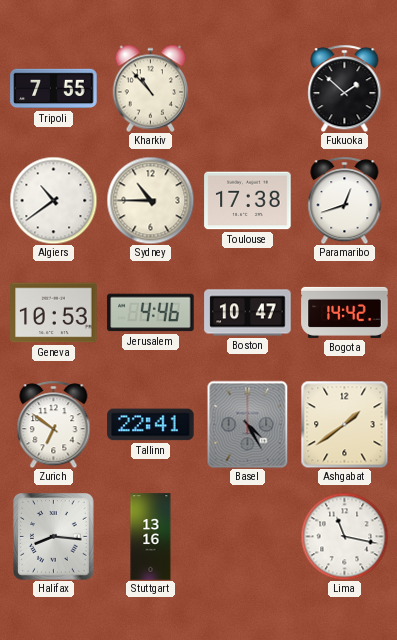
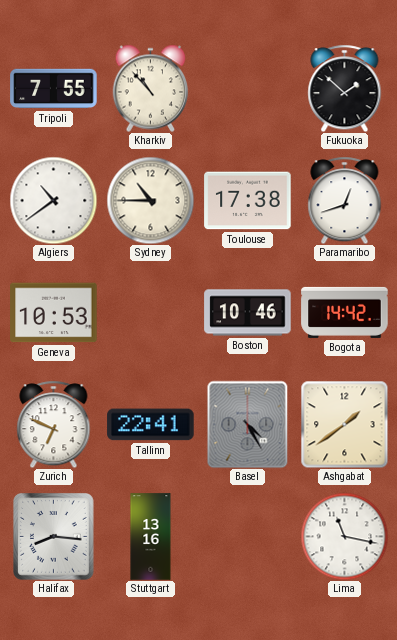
Jerusalem: 4:46 -> none (151, 313)
Boston: 10:47 -> 10:46 (248, 313)
Zurich: 6:51 -> 6:49 (54, 424)
